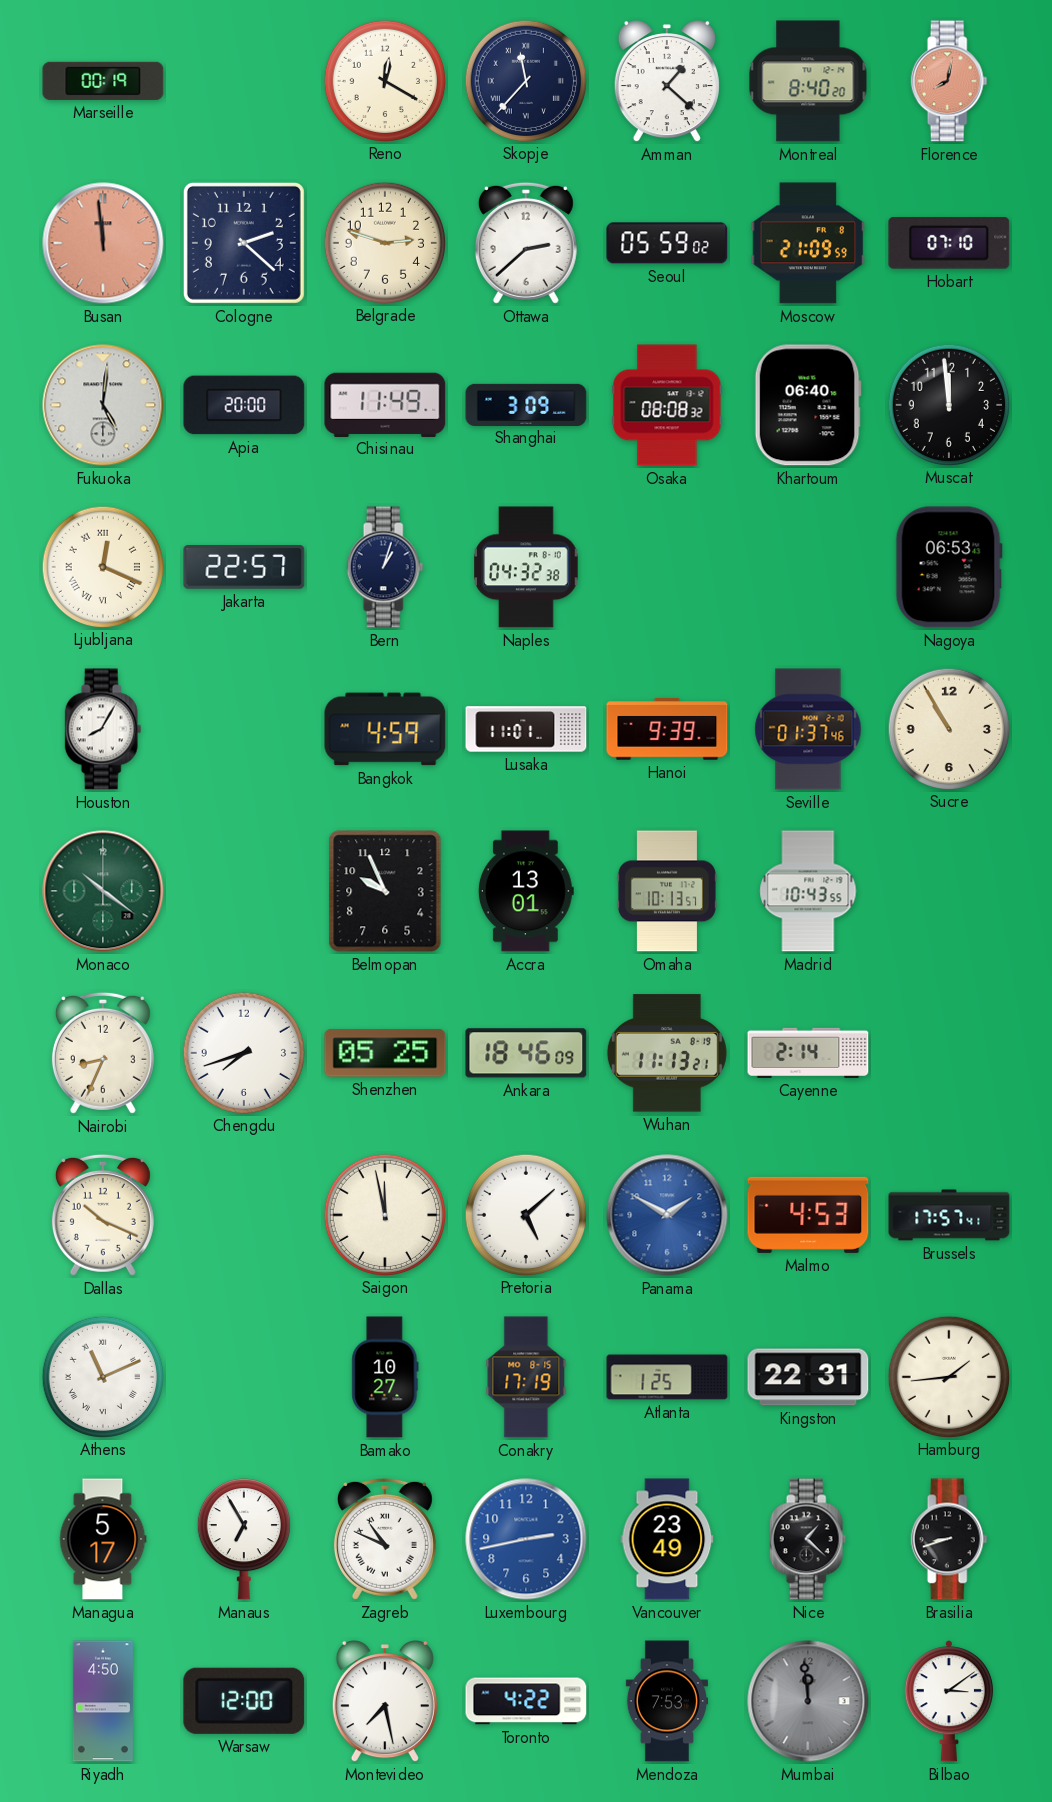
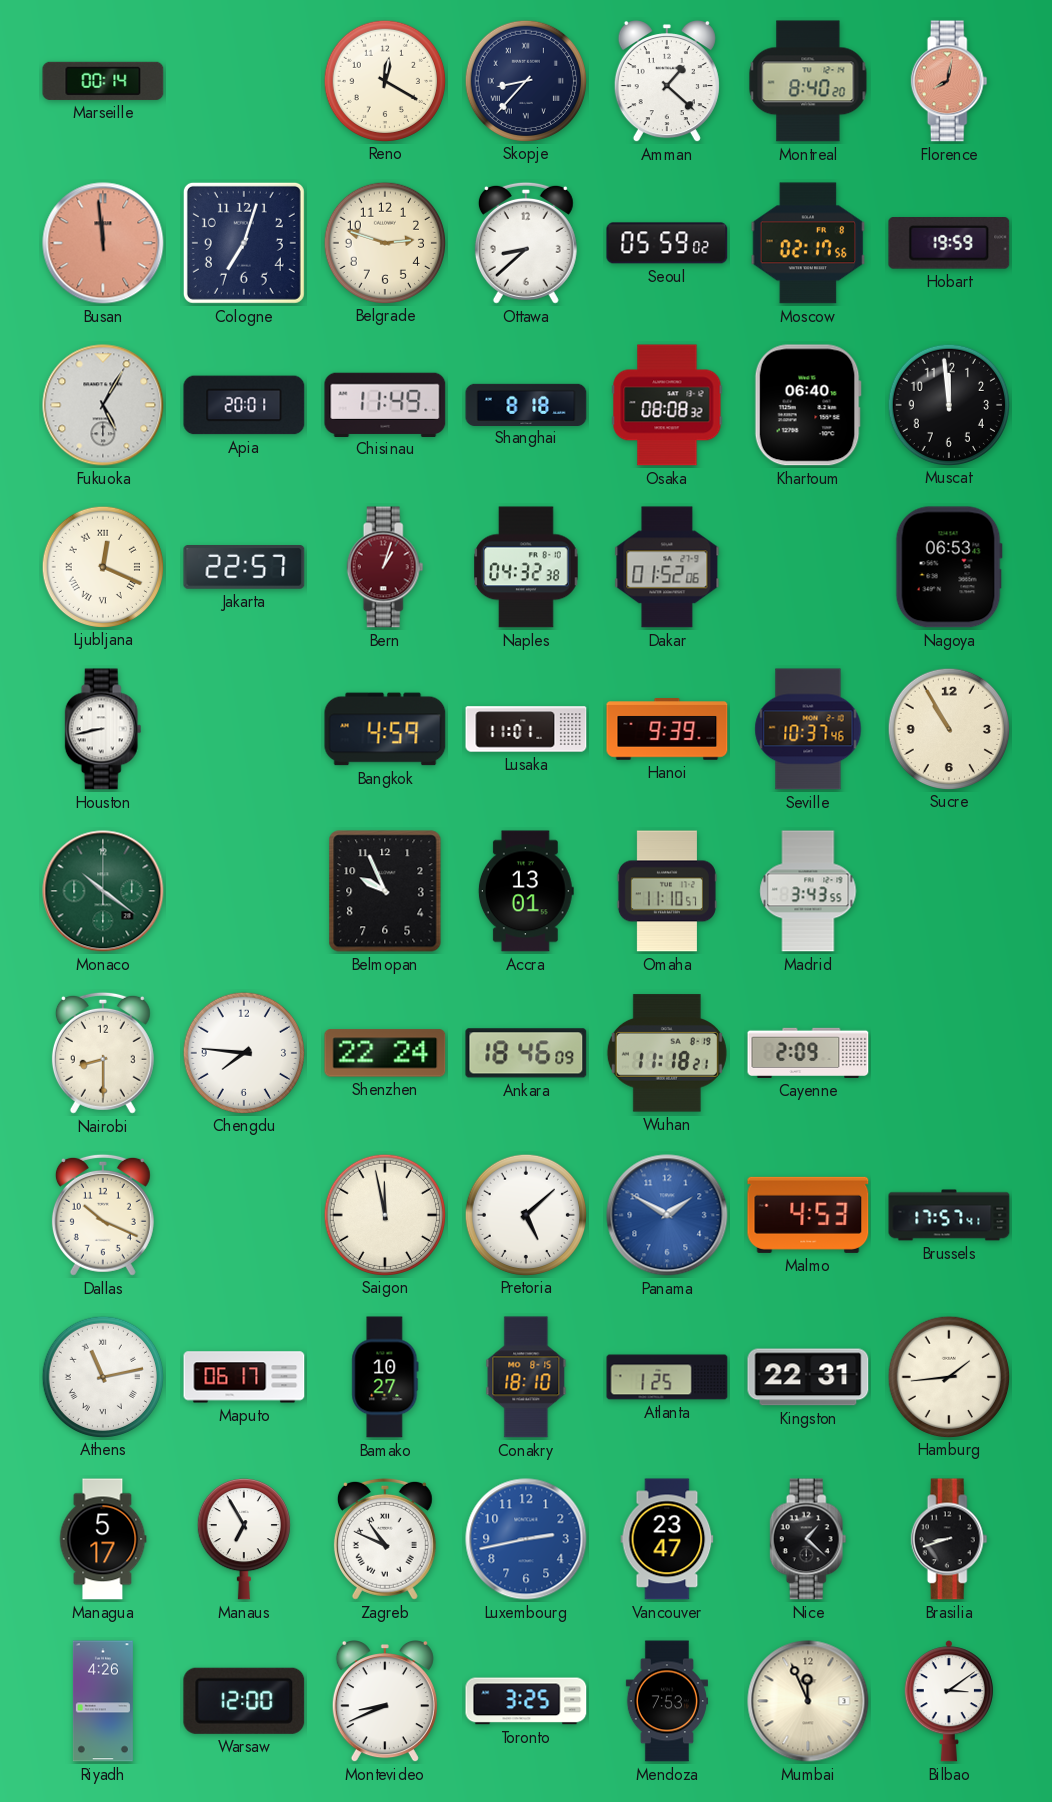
Marseille: 00:19 -> 00:14 (103, 81)
Skopje: 11:37 -> 8:37 (525, 80)
Cologne: 2:22 -> 7:03 (244, 243)
Ottawa: 2:38 -> 8:38 (526, 243)
Moscow: 21:09 -> 02:17 (808, 243)
Hobart: 07:10 -> 19:59 (949, 243)
Fukuoka: 5:01 -> 5:05 (103, 405)
Apia: 20:00 -> 20:01 (244, 405)
Shanghai: 3:09 -> 8:18 (526, 404)
Bern dial: navy -> burgundy (385, 567)
Dakar: none -> 01:52 (667, 567)
Houston: 8:05 -> 8:43 (103, 729)
Seville: 01:37 -> 10:37 (808, 729)
Omaha: 10:13 -> 11:10 (667, 891)
Madrid: 10:43 -> 3:43 (808, 891)
Nairobi: 8:34 -> 8:30 (103, 1053)
Chengdu: 7:42 -> 7:46 (243, 1052)
Shenzhen: 05:25 -> 22:24 (385, 1053)
Wuhan: 11:13 -> 11:18 (667, 1053)
Cayenne: 2:14 -> 2:09 (808, 1053)
Athens: 11:11 -> 11:13 (102, 1376)
Maputo: none -> 06:17 (244, 1377)
Conakry: 17:19 -> 18:10 (526, 1377)
Vancouver: 23:49 -> 23:47 (667, 1539)
Riyadh: 4:50 -> 4:26 (103, 1701)
Montevideo: 7:28 -> 8:41 (385, 1702)
Toronto: 4:22 -> 3:25 (526, 1701)
Mumbai: 11:59 -> 11:56 (808, 1701)
Mumbai dial: grey -> cream (808, 1701)
